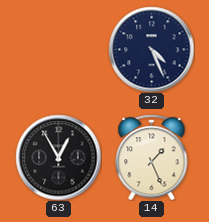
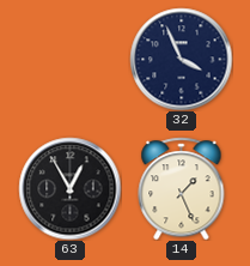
32: 4:26 -> 3:56 (181, 59)
